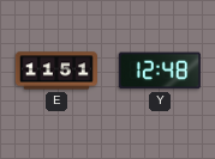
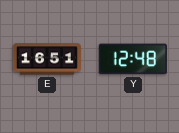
E: 11:51 -> 16:51 (47, 59)
